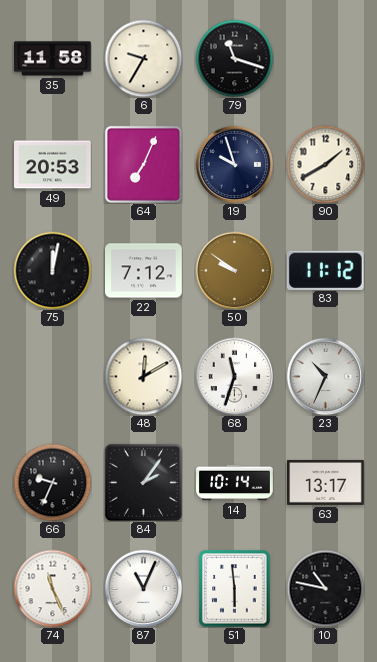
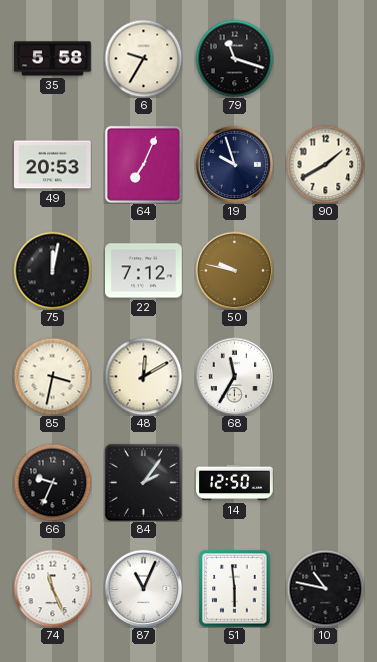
35: 11:58 -> 5:58 (53, 59)
50: 9:51 -> 9:47 (234, 270)
83: 11:12 -> none (325, 270)
85: none -> 3:32 (52, 376)
68: 11:33 -> 11:35 (234, 376)
23: 10:34 -> none (325, 376)
14: 10:14 -> 12:50 (235, 483)
63: 13:17 -> none (326, 482)
